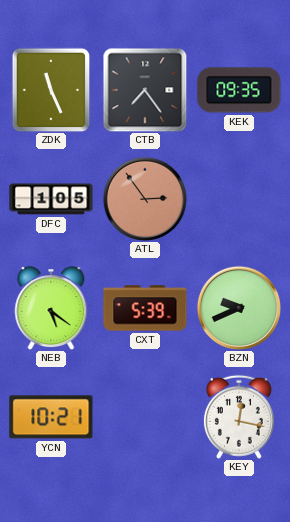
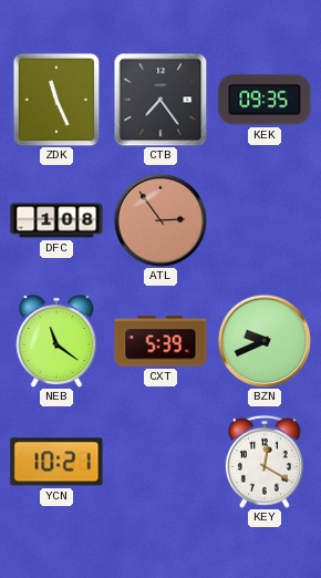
DFC: 1:05 -> 1:08 (56, 220)
NEB: 5:21 -> 11:21 (56, 341)
KEY: 12:17 -> 12:20 (265, 462)
